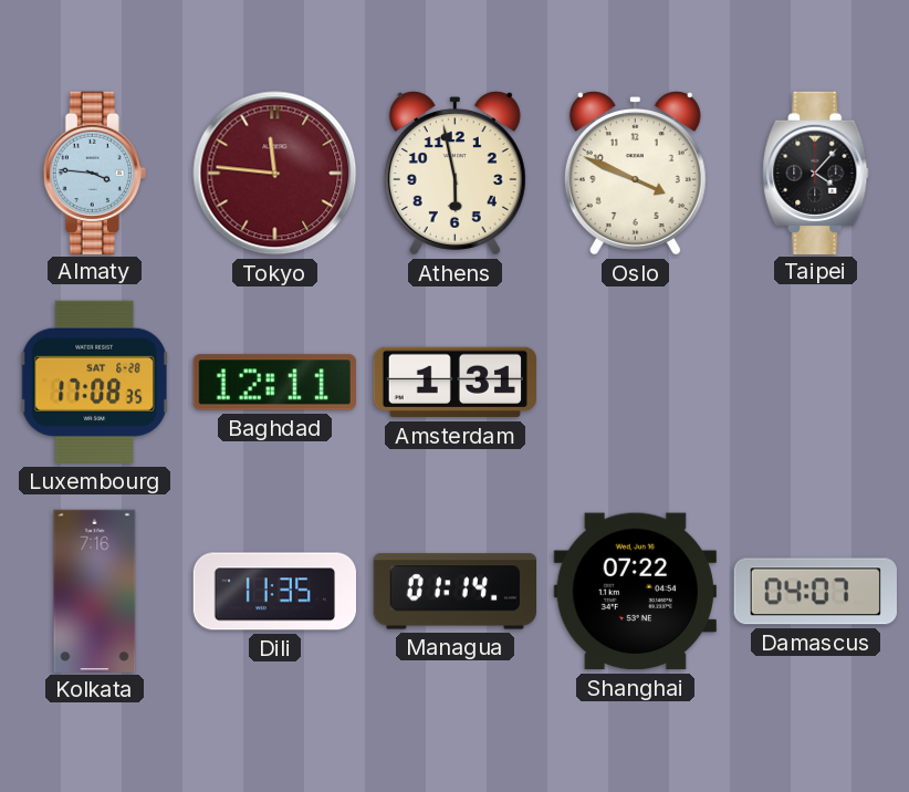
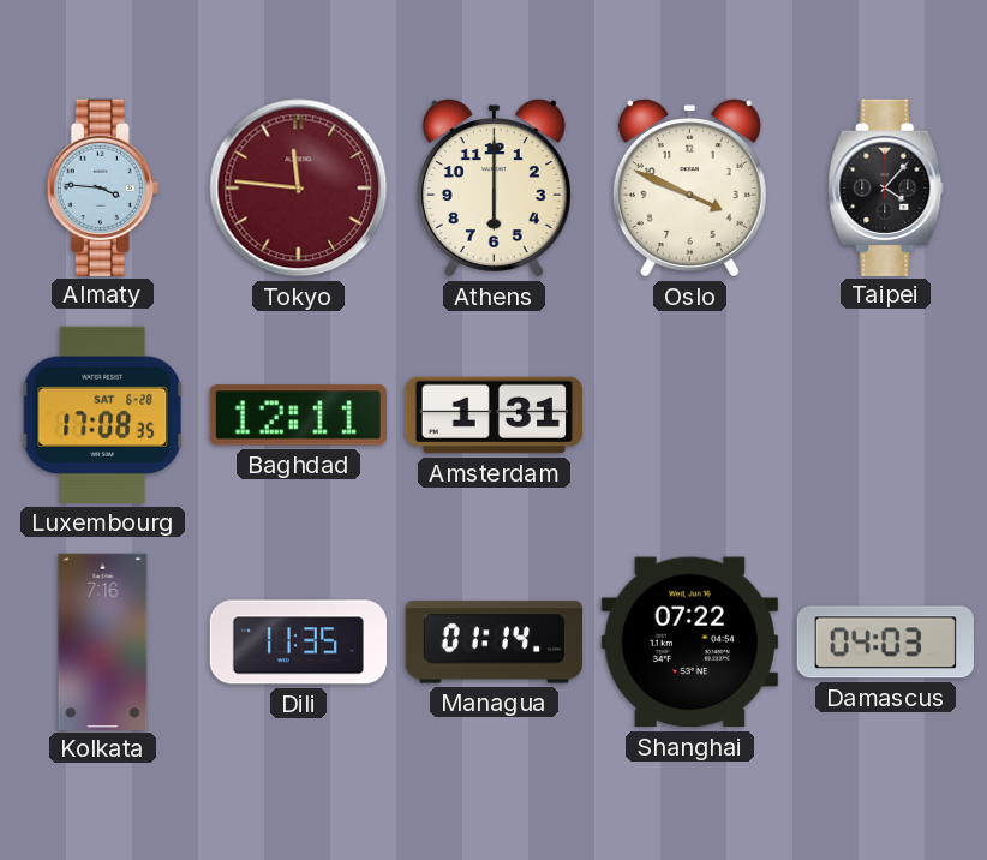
Athens: 5:58 -> 6:00 (493, 189)
Damascus: 04:07 -> 04:03 (885, 643)
